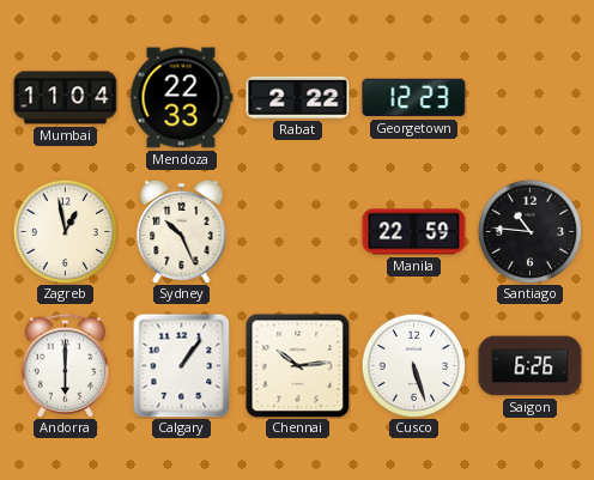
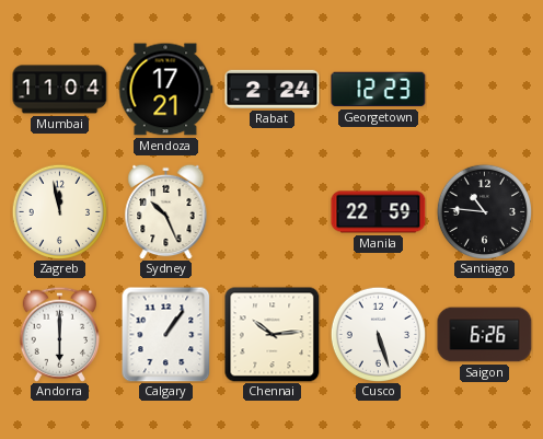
Mendoza: 22:33 -> 17:21 (165, 90)
Rabat: 2:22 -> 2:24 (273, 89)
Zagreb: 12:58 -> 11:58 (59, 211)
